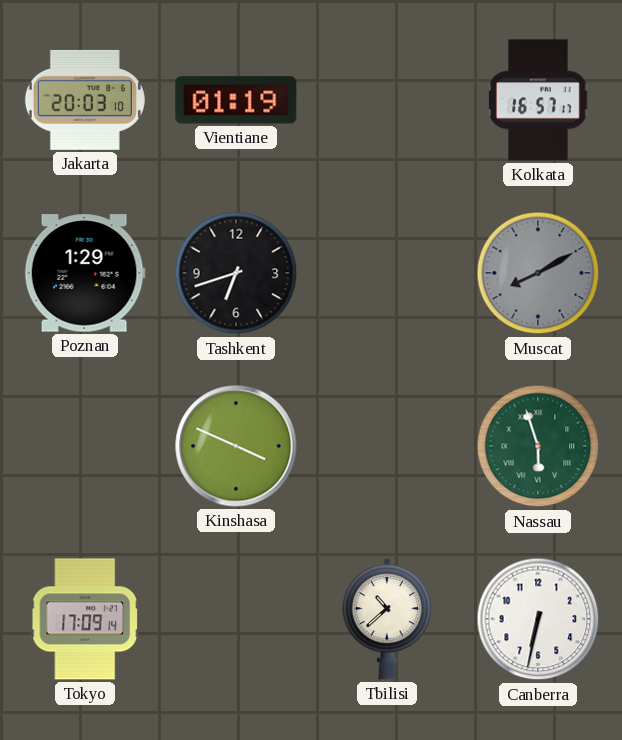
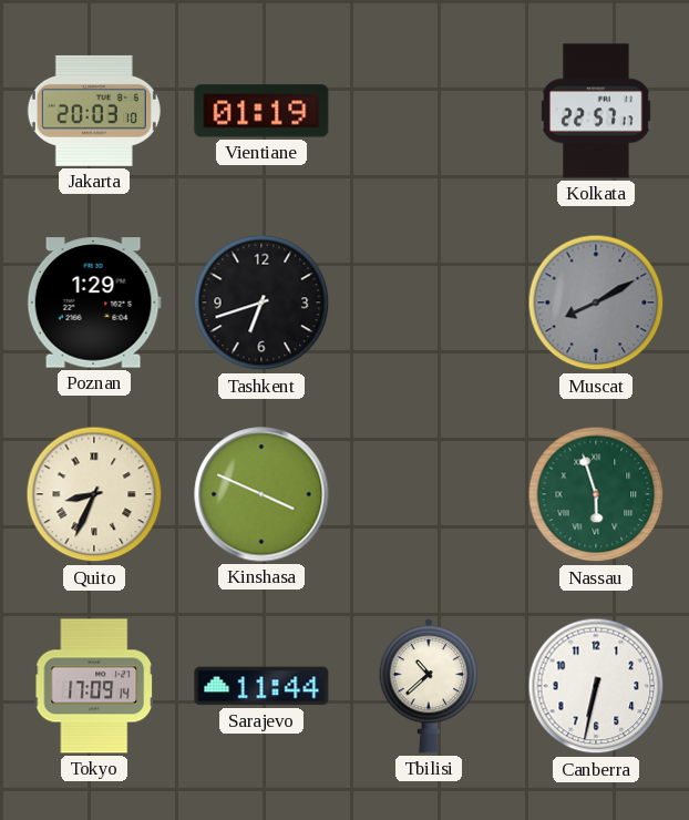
Kolkata: 16:57 -> 22:57 (596, 111)
Quito: none -> 8:34 (94, 494)
Sarajevo: none -> 11:44 (261, 686)
